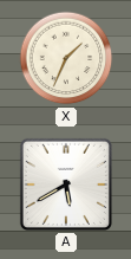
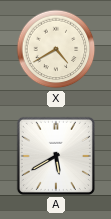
X: 1:34 -> 4:40 (56, 49)
